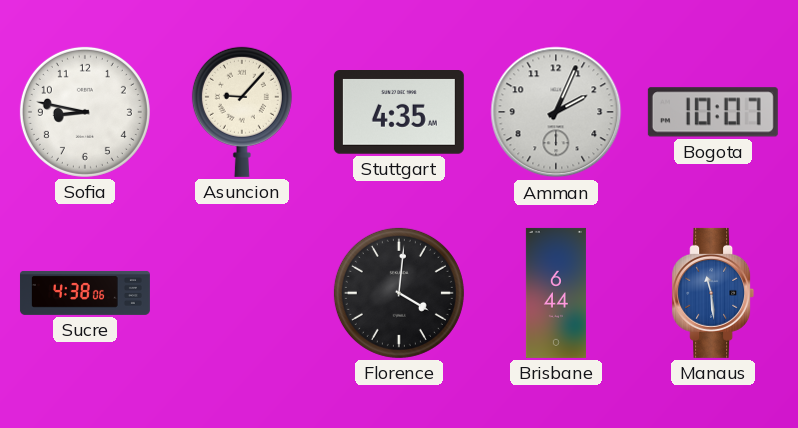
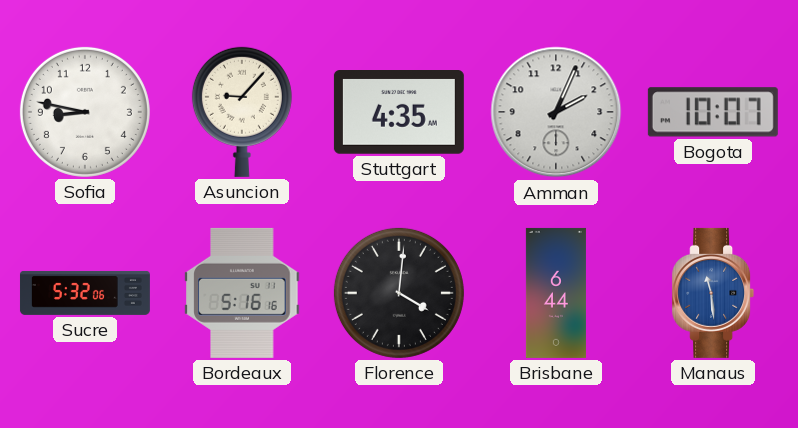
Sucre: 4:38 -> 5:32 (85, 293)
Bordeaux: none -> 5:16 (242, 293)
